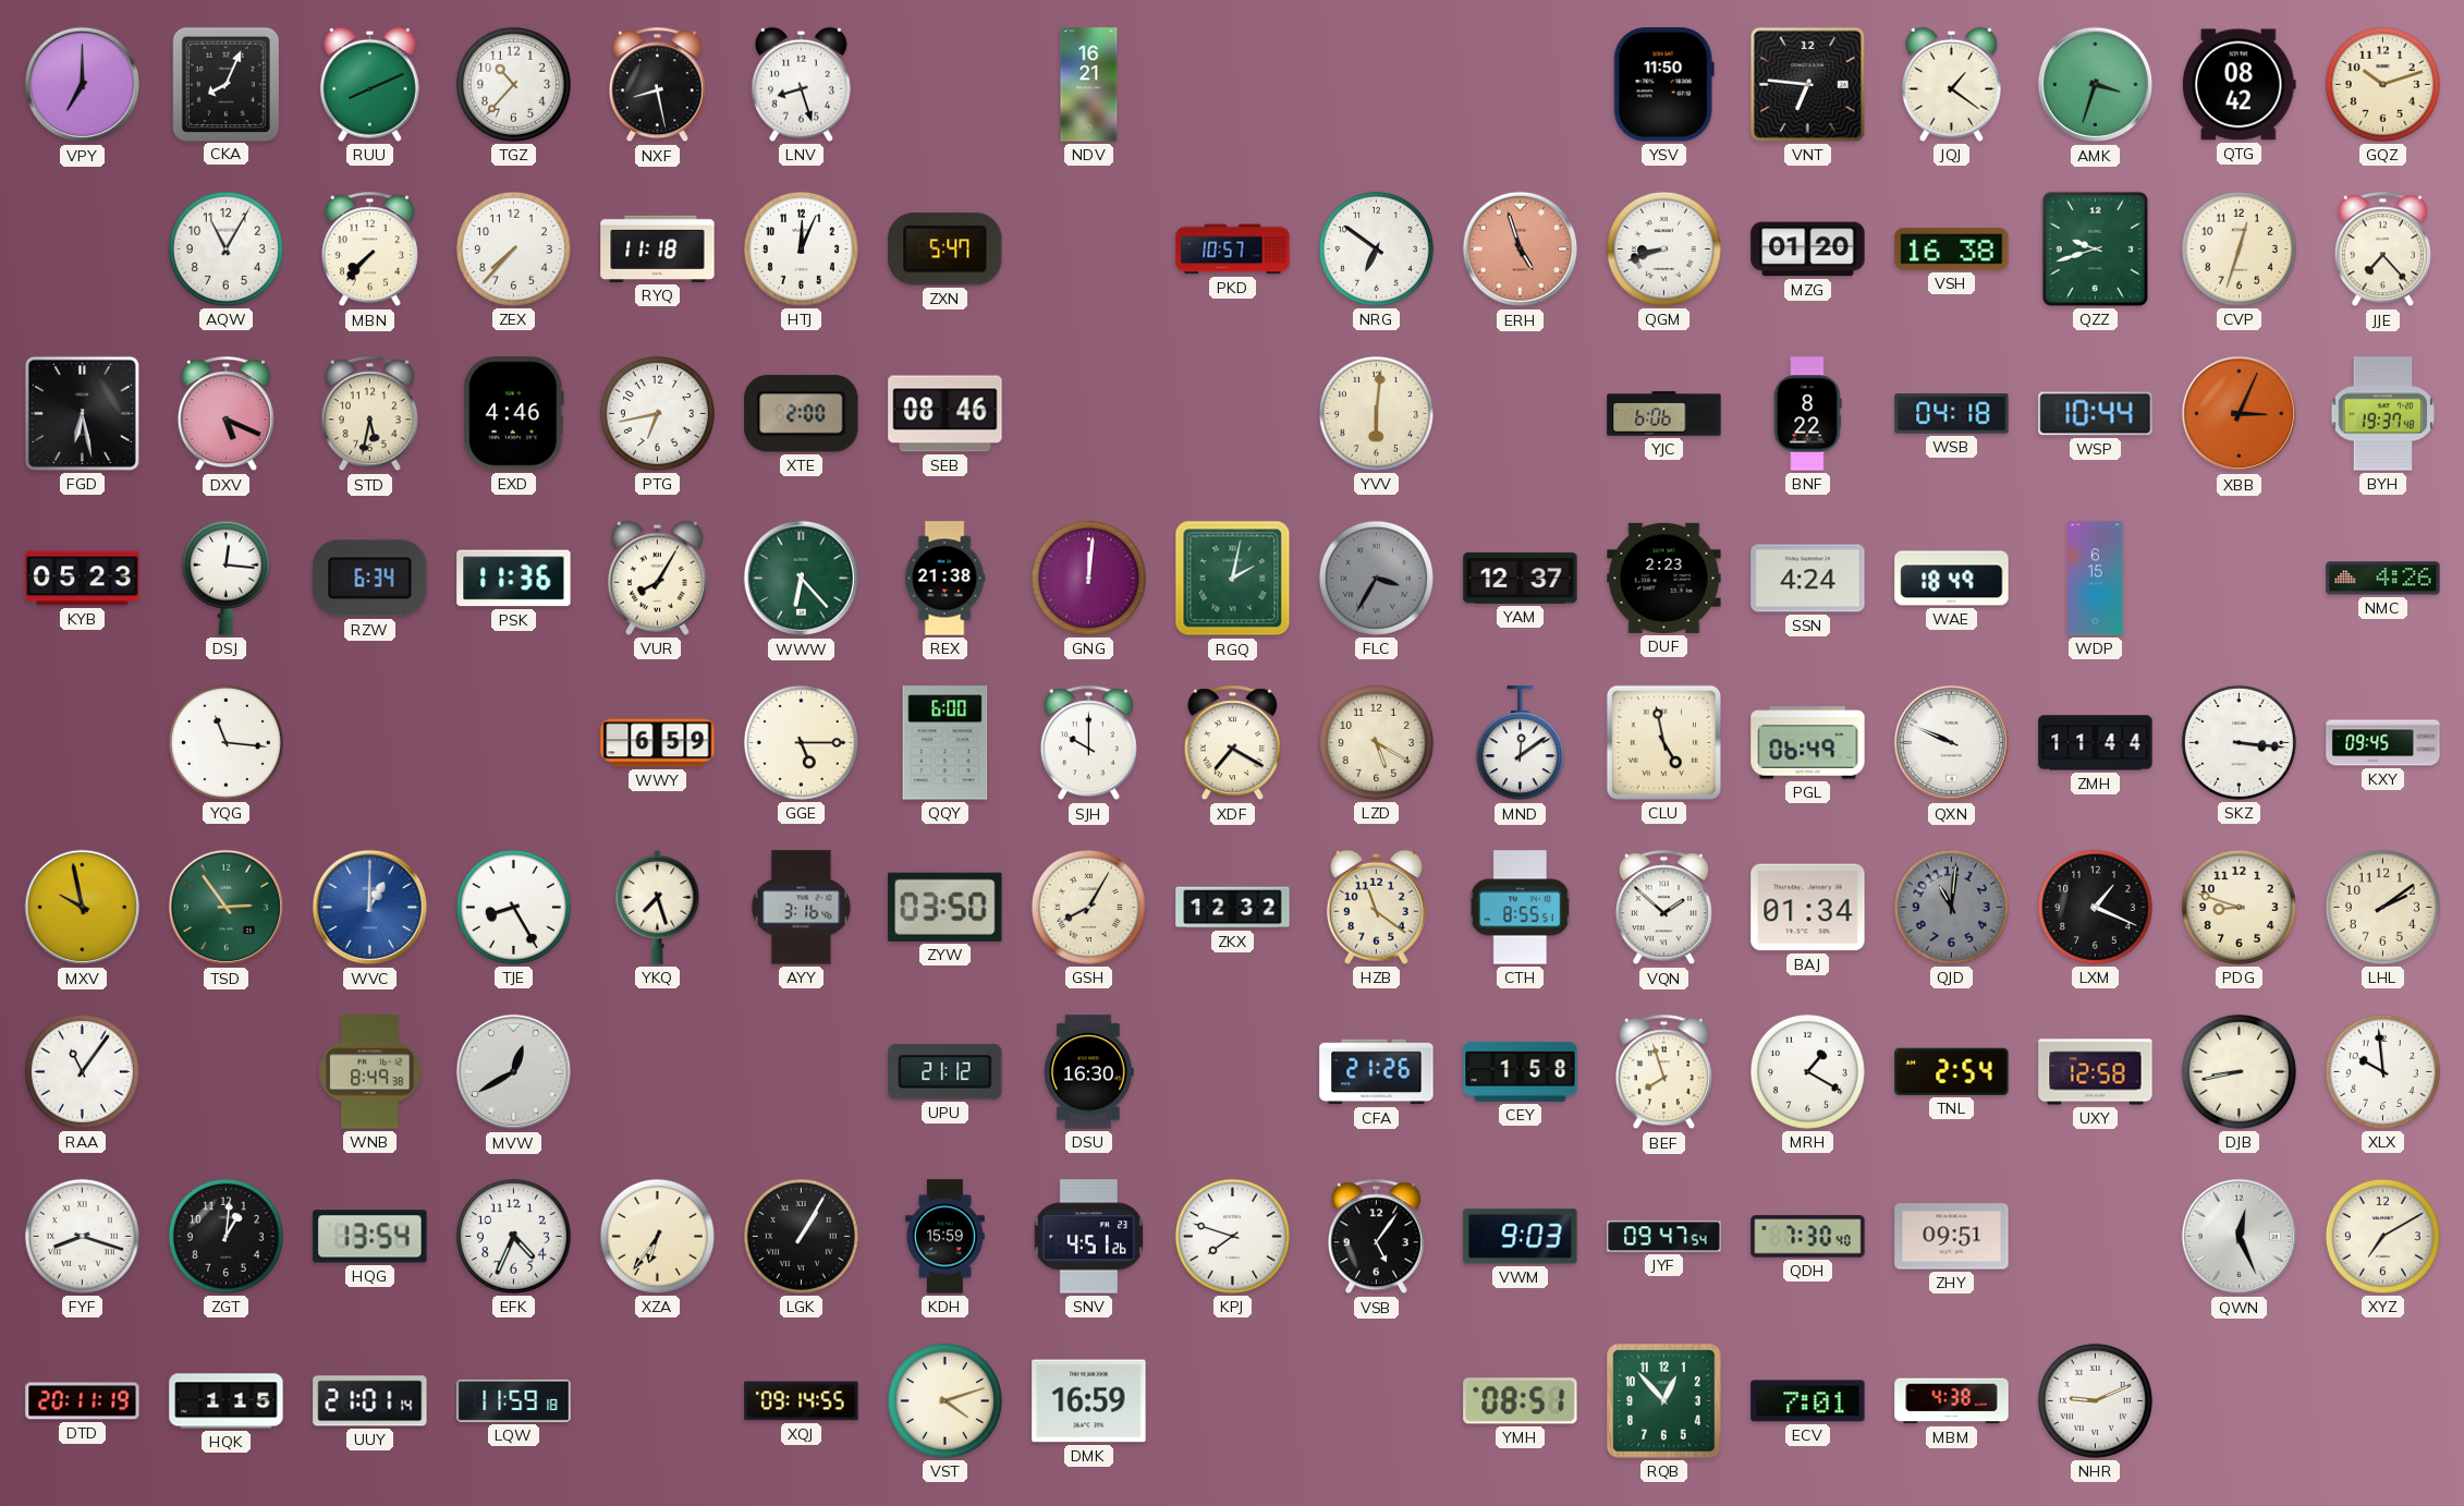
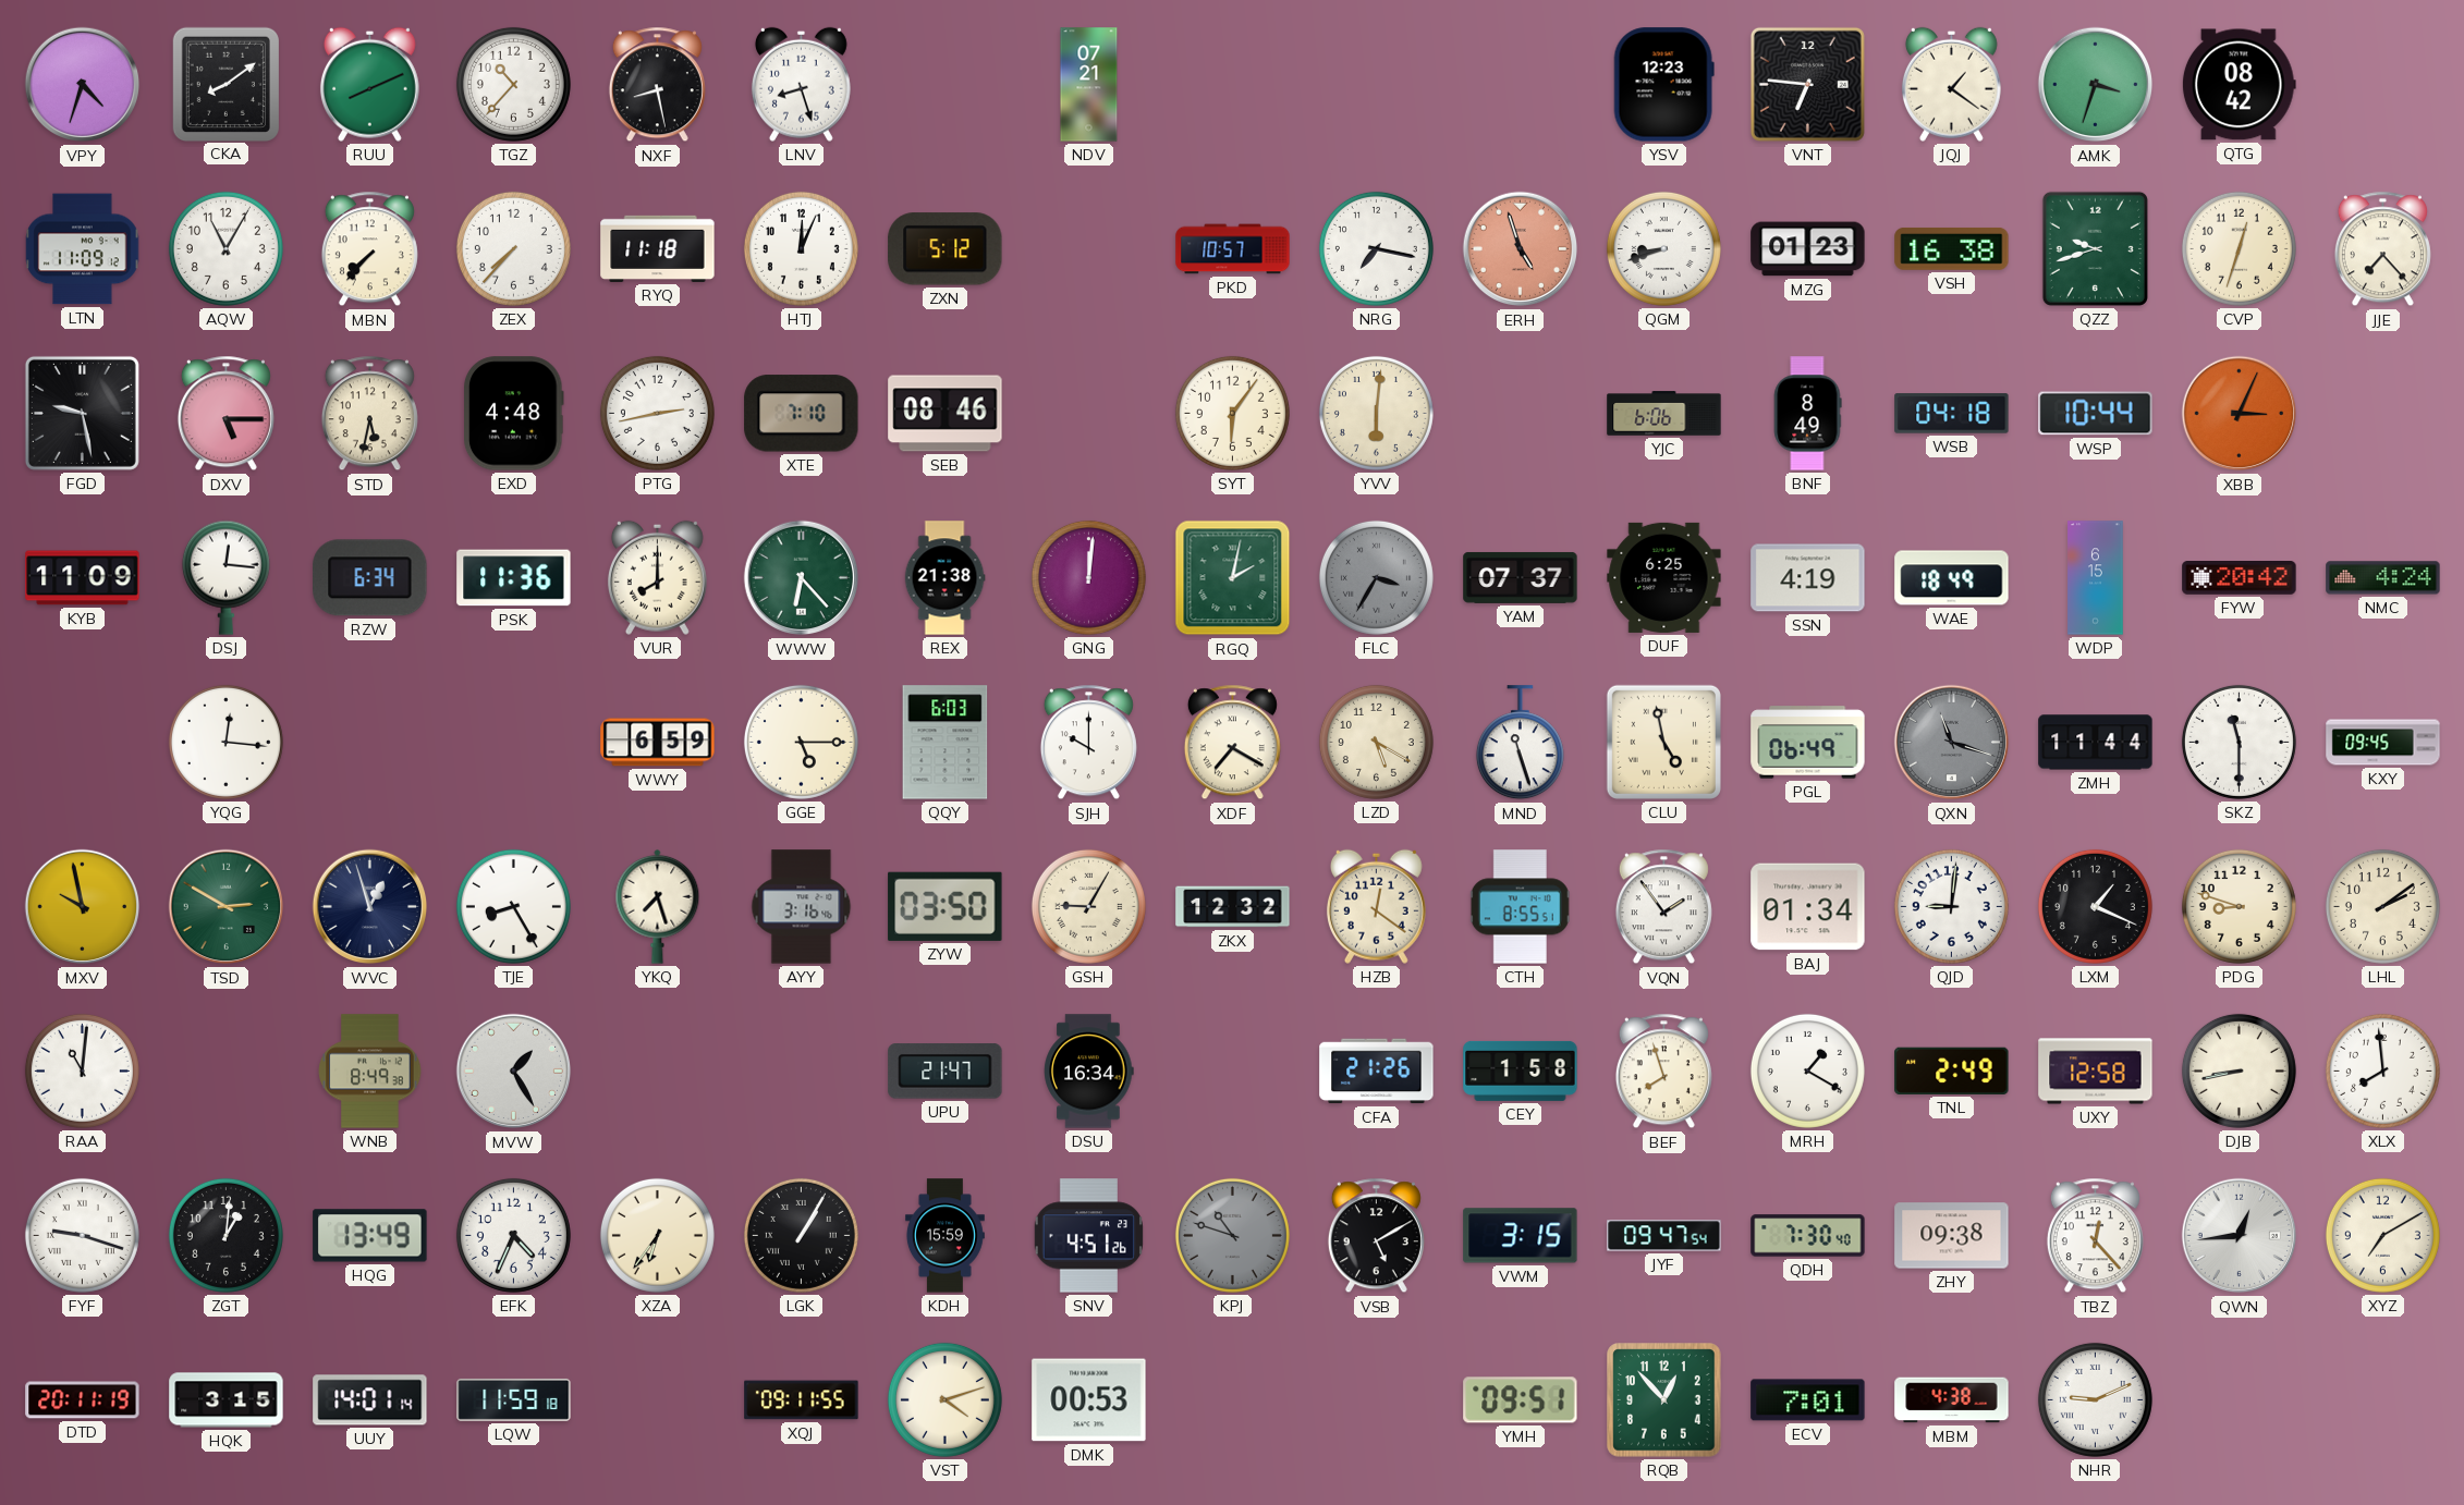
VPY: 7:00 -> 4:33 (83, 85)
CKA: 8:04 -> 8:09 (225, 84)
NDV: 16:21 -> 07:21 (1089, 85)
YSV: 11:50 -> 12:23 (1663, 85)
GQZ: 10:12 -> none (2382, 84)
LTN: none -> 11:09 (83, 249)
ZXN: 5:47 -> 5:12 (946, 249)
NRG: 6:51 -> 7:17 (1376, 248)
MZG: 01:20 -> 01:23 (1808, 249)
FGD: 6:28 -> 9:28 (82, 413)
DXV: 5:19 -> 5:15 (225, 414)
EXD: 4:46 -> 4:48 (514, 414)
PTG: 6:43 -> 2:43 (657, 413)
XTE: 2:00 -> 7:10 (802, 414)
SYT: none -> 6:06 (1232, 413)
BNF: 8:22 -> 8:49 (1807, 414)
BYH: 19:37 -> none (2383, 414)
KYB: 05:23 -> 11:09 (83, 578)
VUR: 8:05 -> 8:00 (657, 577)
YAM: 12:37 -> 07:37 (1521, 577)
DUF: 2:23 -> 6:25 (1664, 577)
SSN: 4:24 -> 4:19 (1808, 578)
FYW: none -> 20:42 (2240, 578)
NMC: 4:26 -> 4:24 (2383, 578)
YQG: 11:16 -> 12:16 (225, 742)
QQY: 6:00 -> 6:03 (946, 743)
MND: 12:09 -> 11:27 (1520, 743)
QXN: 9:49 -> 11:18 (1952, 743)
QXN dial: white -> grey (1952, 743)
SKZ: 3:16 -> 11:30 (2239, 742)
TSD: 2:54 -> 2:50 (227, 907)
WVC: 1:00 -> 12:57 (370, 907)
WVC dial: blue -> navy (370, 907)
GSH: 8:05 -> 9:05 (1088, 906)
HZB: 11:21 -> 12:21 (1376, 906)
VQN: 1:52 -> 1:54 (1663, 907)
QJD: 11:01 -> 9:01 (1951, 906)
QJD dial: grey -> white (1951, 906)
RAA: 11:06 -> 11:01 (82, 1070)
MVW: 12:40 -> 1:25 (514, 1072)
UPU: 21:12 -> 21:47 (946, 1072)
DSU: 16:30 -> 16:34 (1089, 1072)
TNL: 2:54 -> 2:49 (1952, 1070)
XLX: 9:59 -> 7:59 (2382, 1070)
FYF: 8:18 -> 9:18 (82, 1235)
HQG: 13:54 -> 13:49 (370, 1236)
KPJ: 7:48 -> 10:48 (1232, 1235)
KPJ dial: white -> grey (1232, 1235)
VSB: 5:06 -> 5:10 (1376, 1236)
VWM: 9:03 -> 3:15 (1521, 1236)
ZHY: 09:51 -> 09:38 (1952, 1236)
TBZ: none -> 12:23 (2095, 1236)
QWN: 12:26 -> 12:44 (2240, 1236)
HQK: 1:15 -> 3:15 (227, 1400)
UUY: 21:01 -> 14:01 (370, 1400)
XQJ: 09:14 -> 09:11 (802, 1400)
DMK: 16:59 -> 00:53 (1089, 1400)
YMH: 08:51 -> 09:51 (1521, 1400)
